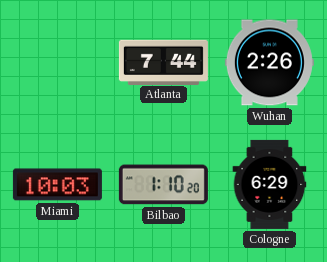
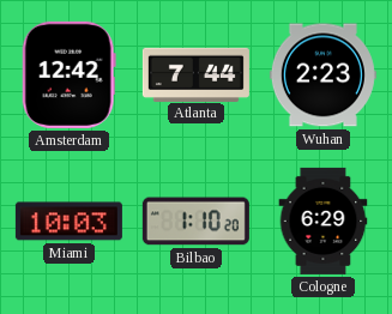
Amsterdam: none -> 12:42 (68, 74)
Wuhan: 2:26 -> 2:23 (322, 76)
